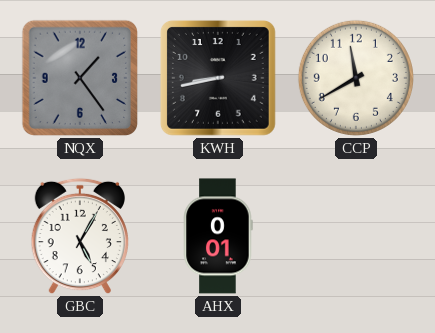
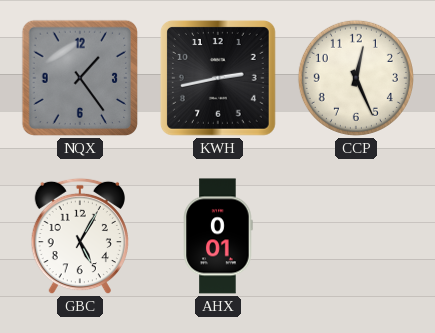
KWH: 8:43 -> 2:43 (218, 78)
CCP: 11:40 -> 12:26 (356, 78)
